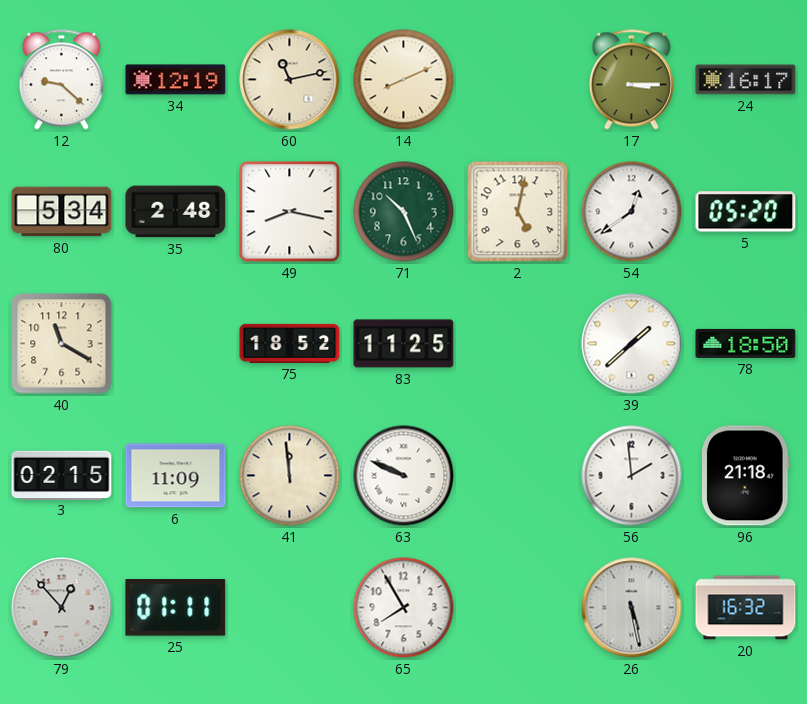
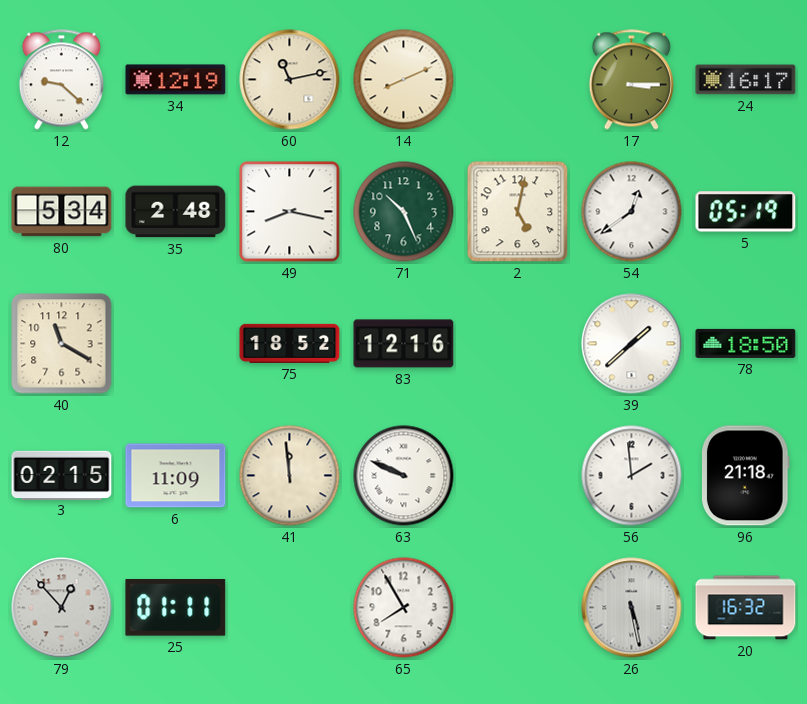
5: 05:20 -> 05:19 (746, 212)
83: 11:25 -> 12:16 (404, 344)
